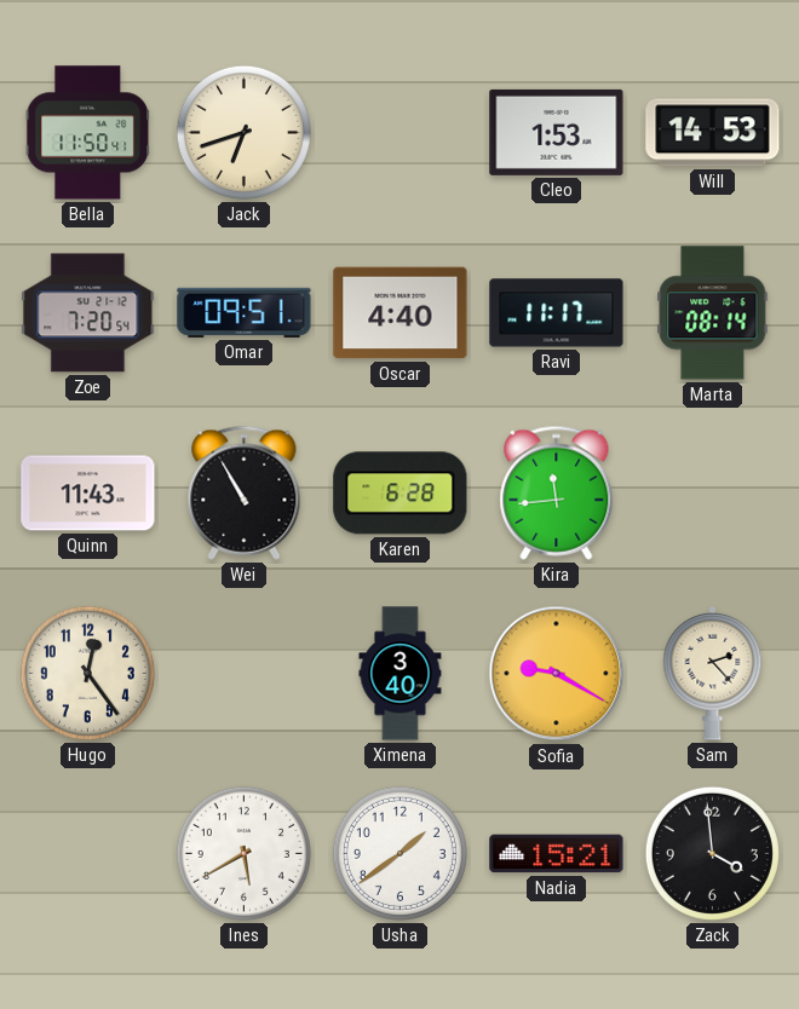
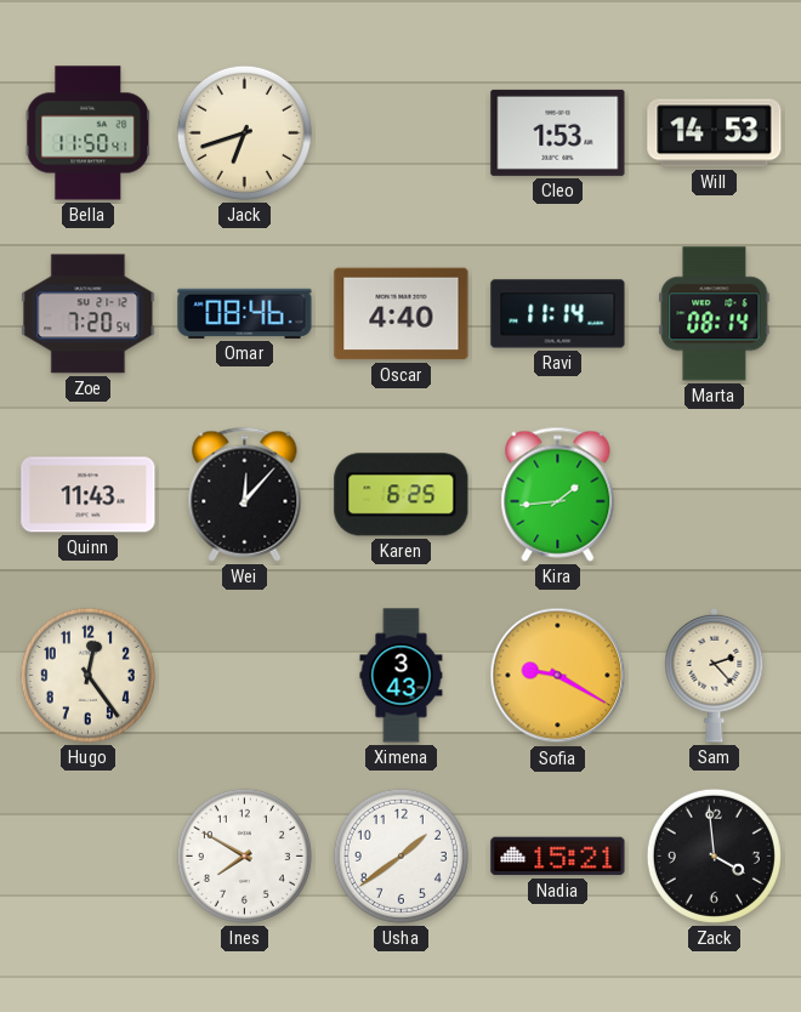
Omar: 09:51 -> 08:46 (245, 313)
Ravi: 11:17 -> 11:14 (558, 314)
Wei: 10:55 -> 12:07 (245, 494)
Karen: 6:28 -> 6:25 (402, 495)
Kira: 11:44 -> 1:44 (558, 494)
Ximena: 3:40 -> 3:43 (402, 676)
Ines: 5:40 -> 7:50 (244, 855)
